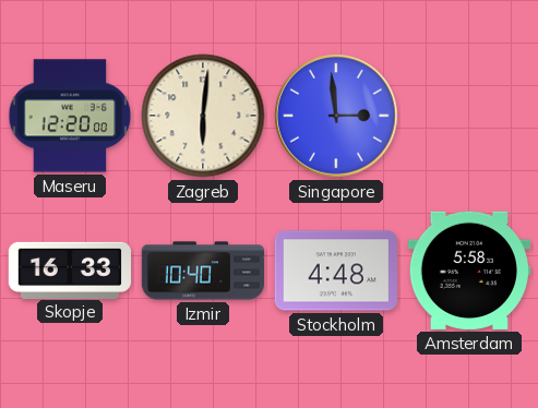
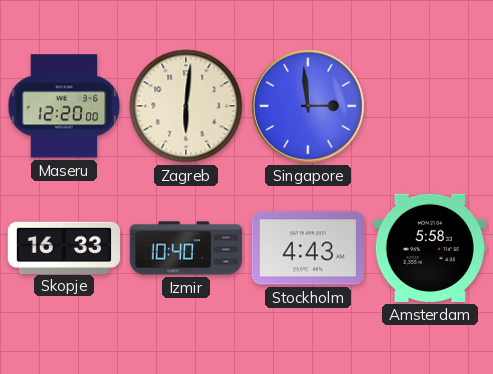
Stockholm: 4:48 -> 4:43 (307, 248)
